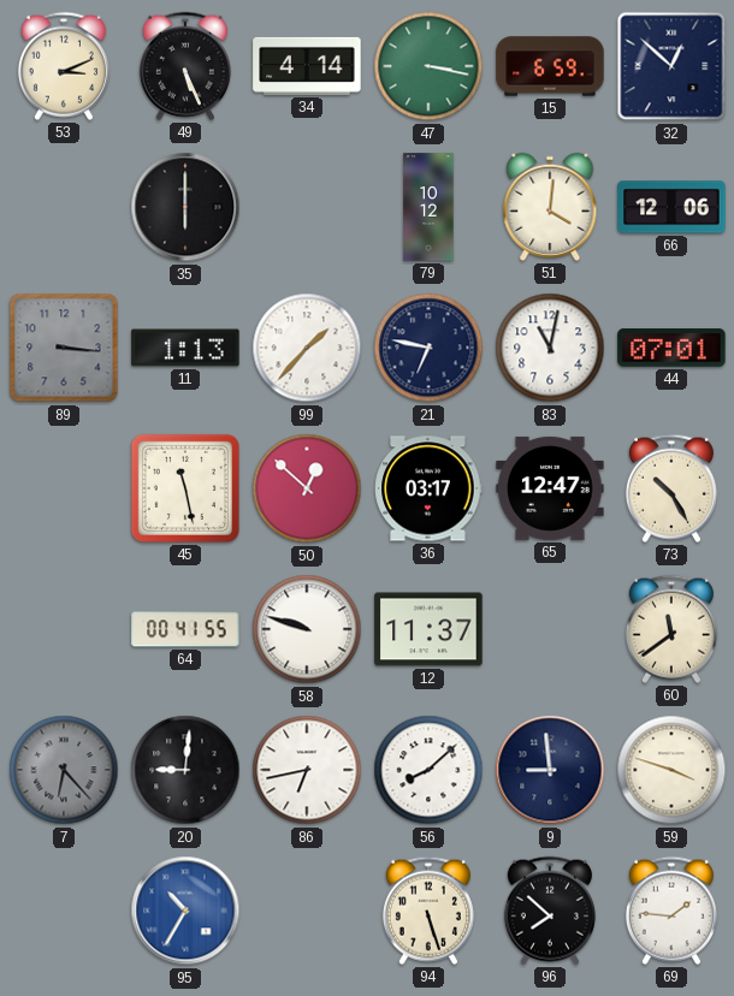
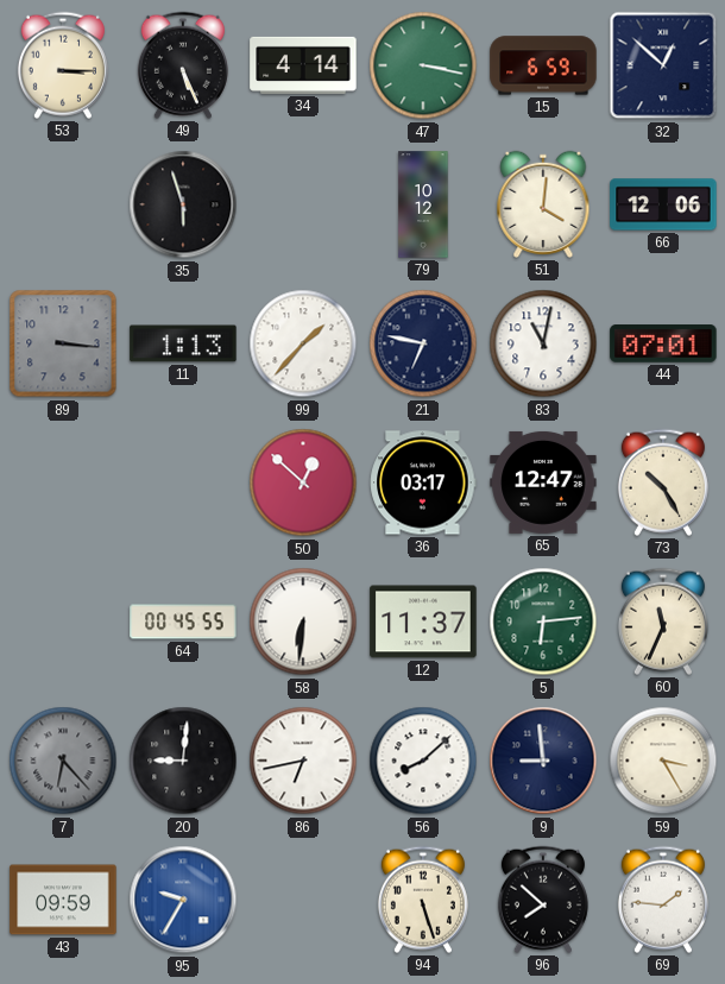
53: 3:11 -> 3:15 (63, 65)
35: 6:00 -> 5:57 (183, 204)
45: 11:28 -> none (185, 488)
64: 00:41 -> 00:45 (183, 622)
58: 9:48 -> 6:31 (303, 622)
5: none -> 6:14 (543, 622)
60: 11:39 -> 11:34 (663, 622)
59: 3:48 -> 3:25 (663, 761)
43: none -> 09:59 (63, 900)
95: 10:35 -> 9:35 (183, 900)
